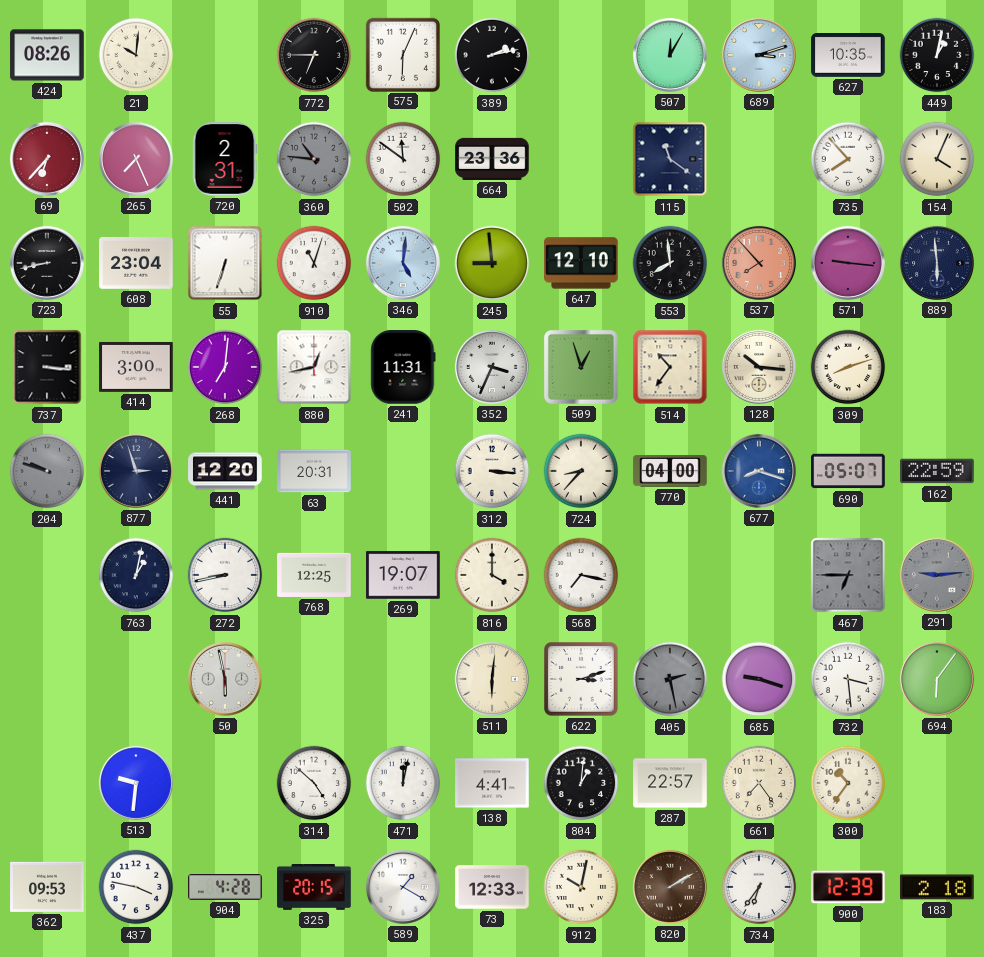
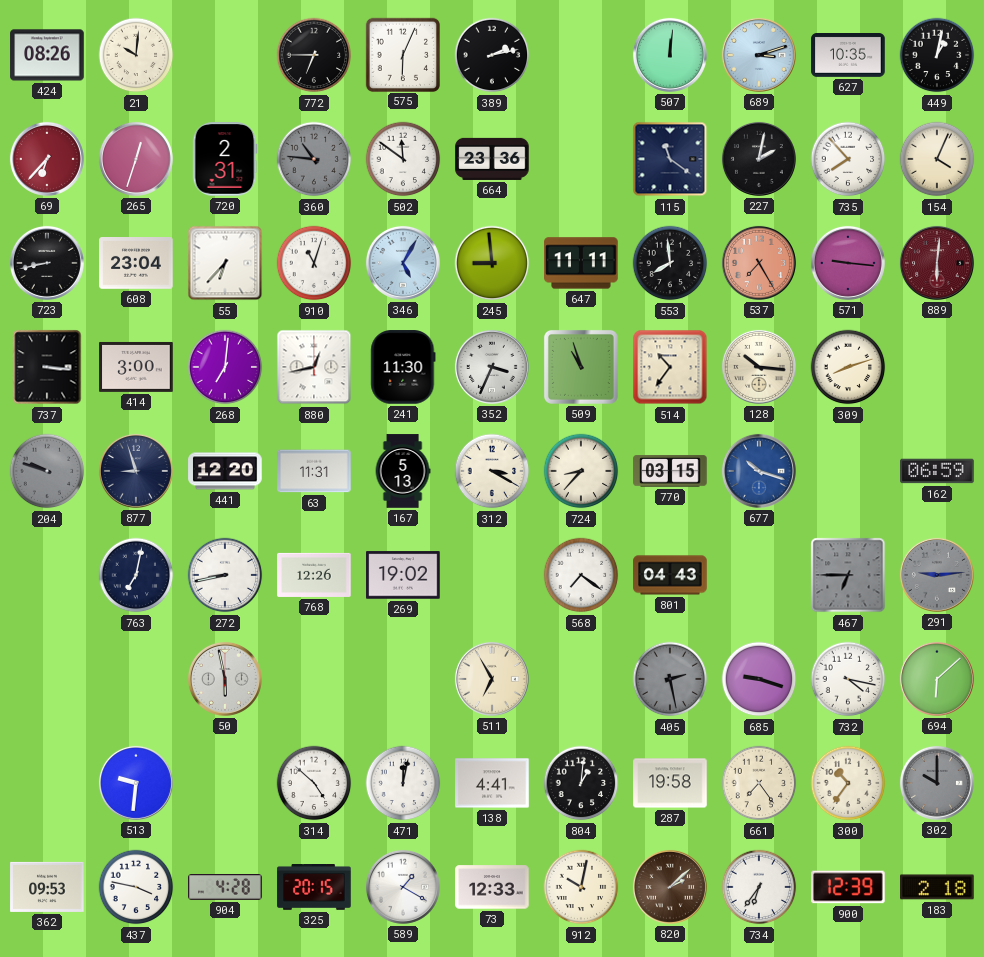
507: 12:05 -> 12:01 (670, 55)
265: 7:26 -> 12:33 (136, 159)
227: none -> 2:02 (759, 159)
55: 6:33 -> 6:37 (225, 263)
346: 5:01 -> 5:05 (403, 263)
647: 12:10 -> 11:11 (581, 263)
537: 7:53 -> 7:25 (759, 263)
889: 5:59 -> 6:01 (937, 263)
889 dial: navy -> burgundy (937, 263)
241: 11:31 -> 11:30 (403, 367)
509: 12:57 -> 10:57 (581, 367)
877: 2:57 -> 8:57 (136, 471)
63: 20:31 -> 11:31 (314, 471)
167: none -> 5:13 (403, 471)
312: 3:16 -> 3:20 (492, 471)
770: 04:00 -> 03:15 (670, 471)
677: 8:18 -> 10:18 (759, 471)
690: 05:07 -> none (848, 471)
162: 22:59 -> 06:59 (937, 471)
763: 1:02 -> 7:02 (136, 575)
768: 12:25 -> 12:26 (314, 575)
269: 19:07 -> 19:02 (403, 575)
816: 4:00 -> none (492, 575)
568: 7:17 -> 7:21 (581, 575)
801: none -> 04:43 (670, 575)
511: 6:01 -> 6:55 (492, 679)
622: 3:12 -> none (582, 680)
732: 3:29 -> 4:17 (848, 679)
694: 6:06 -> 6:08 (937, 679)
287: 22:57 -> 19:58 (670, 783)
302: none -> 10:00 (937, 783)
820: 2:10 -> 2:08 (670, 887)
